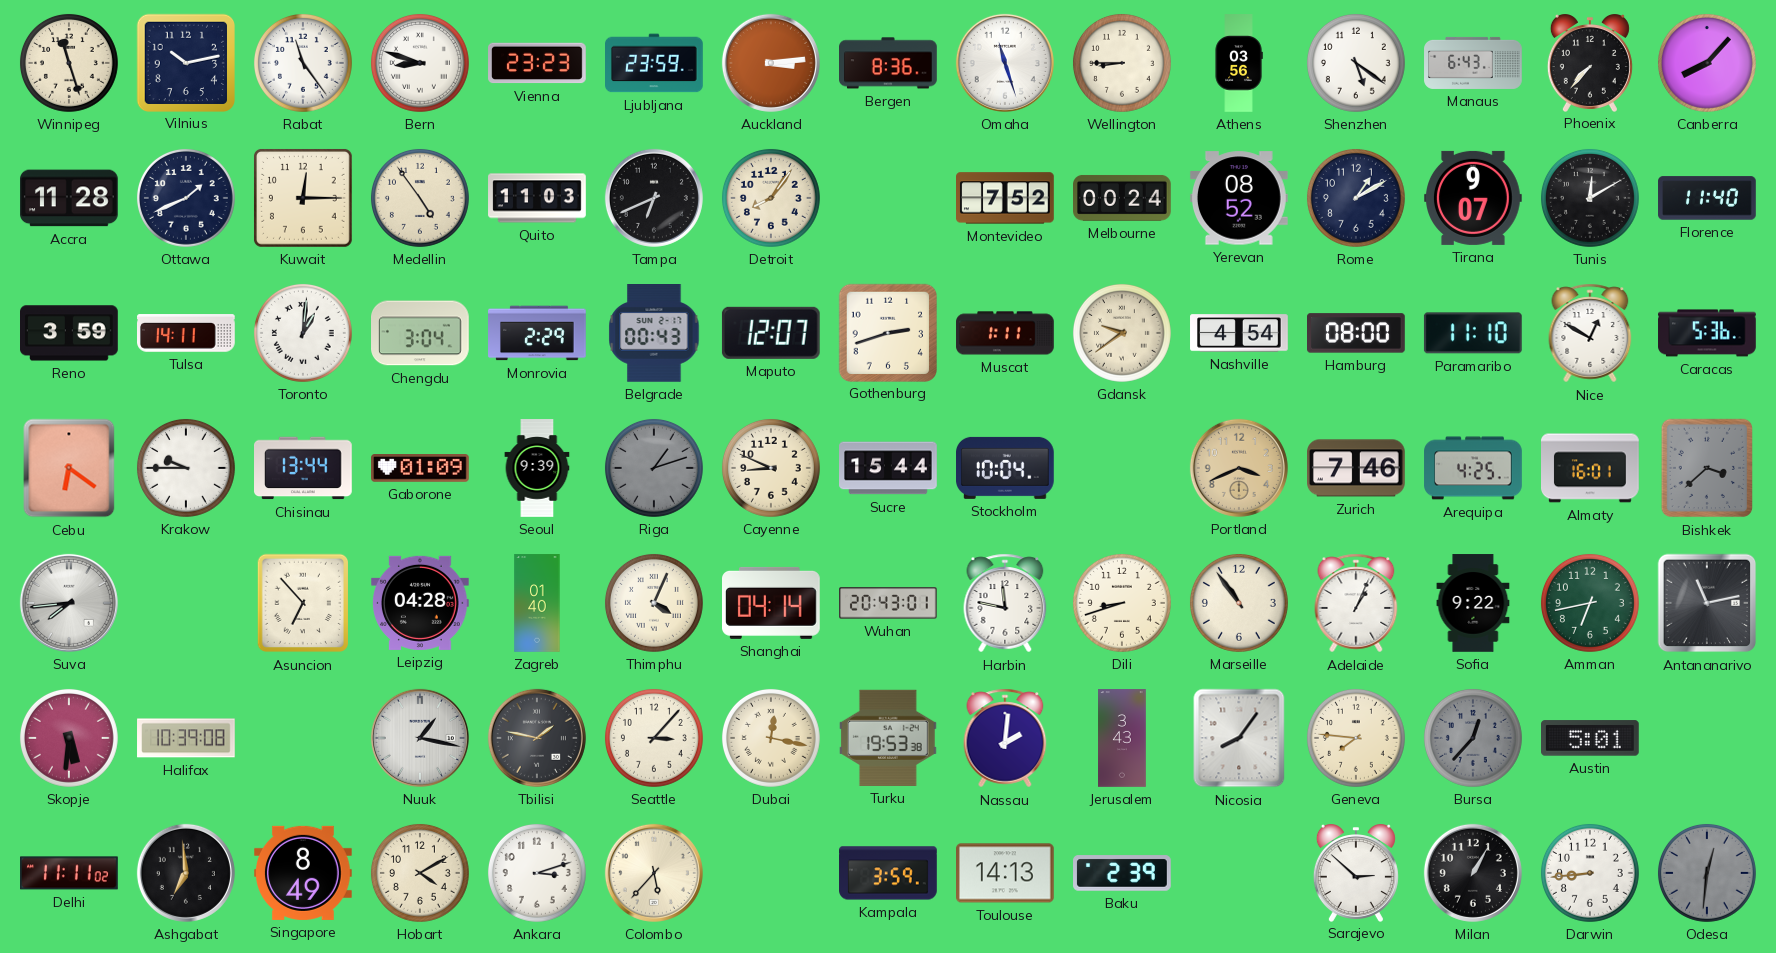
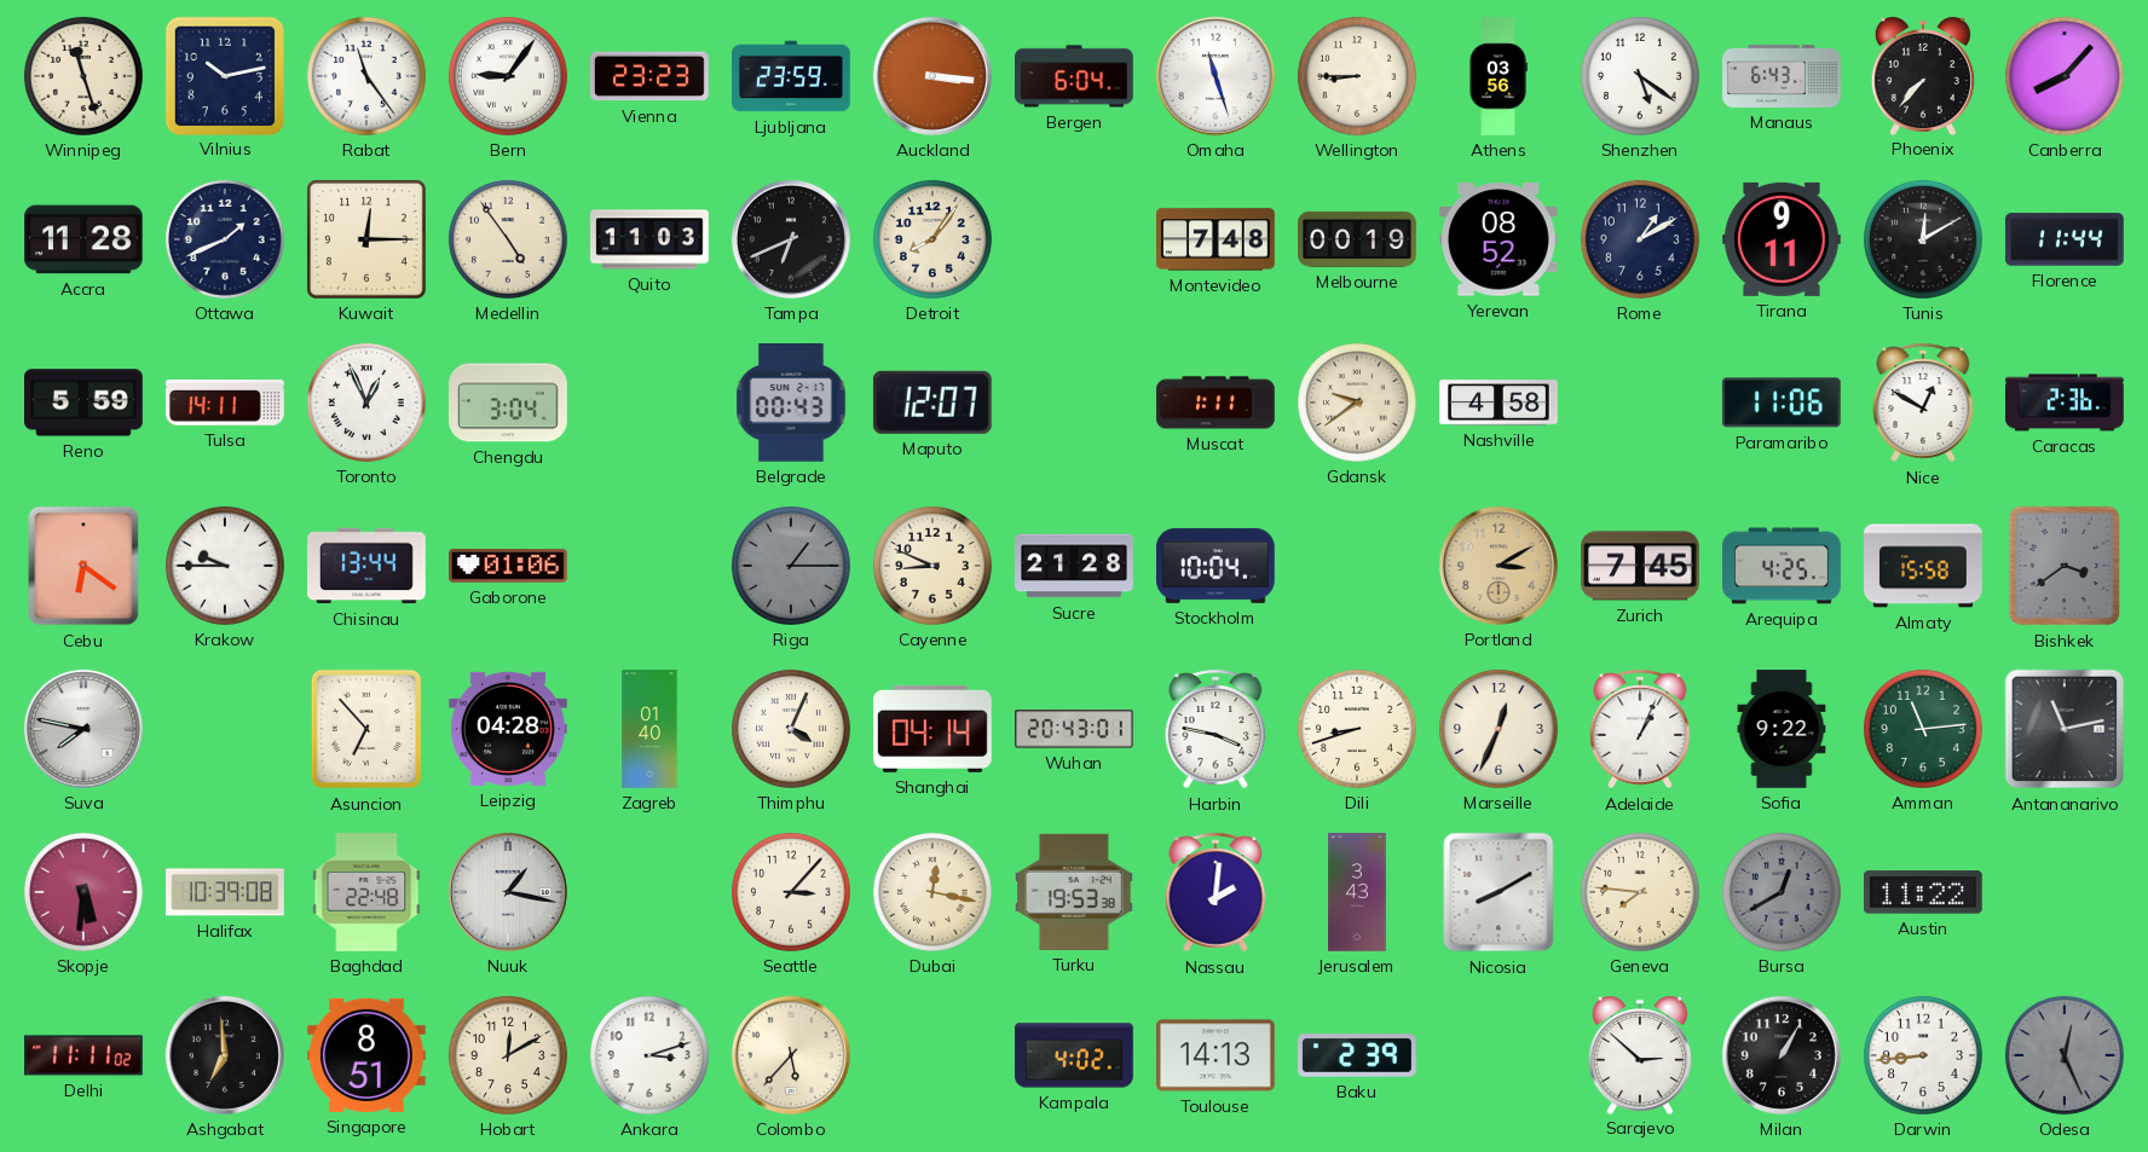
Bern: 8:48 -> 9:06 (508, 76)
Auckland: 3:14 -> 3:16 (932, 76)
Bergen: 8:36 -> 6:04 (1075, 76)
Montevideo: 7:52 -> 7:48 (1217, 239)
Melbourne: 00:24 -> 00:19 (1358, 239)
Tirana: 9:07 -> 9:11 (1783, 239)
Florence: 11:40 -> 11:44 (2065, 239)
Reno: 3:59 -> 5:59 (85, 403)
Toronto: 1:01 -> 12:56 (366, 403)
Monrovia: 2:29 -> none (537, 333)
Gothenburg: 2:42 -> none (887, 332)
Nashville: 4:54 -> 4:58 (1499, 403)
Hamburg: 08:00 -> none (1357, 333)
Paramaribo: 11:10 -> 11:06 (1782, 403)
Caracas: 5:36 -> 2:36 (2065, 403)
Gaborone: 01:09 -> 01:06 (508, 566)
Seoul: 9:39 -> none (537, 468)
Riga: 1:12 -> 1:15 (791, 566)
Sucre: 15:44 -> 21:28 (1074, 566)
Portland: 3:41 -> 3:10 (1499, 566)
Zurich: 7:46 -> 7:45 (1641, 566)
Almaty: 16:01 -> 15:58 (1924, 566)
Bishkek: 3:38 -> 3:39 (2063, 566)
Suva: 7:44 -> 7:47 (83, 729)
Harbin: 11:47 -> 3:47 (1216, 729)
Marseille: 10:54 -> 12:34 (1499, 729)
Amman: 6:43 -> 11:14 (1923, 729)
Baghdad: none -> 22:48 (366, 893)
Tbilisi: 1:47 -> none (537, 738)
Nicosia: 8:06 -> 8:10 (1499, 892)
Bursa: 12:37 -> 12:40 (1782, 892)
Austin: 5:01 -> 11:22 (1924, 892)
Singapore: 8:49 -> 8:51 (368, 1055)
Hobart: 4:10 -> 12:10 (508, 1055)
Kampala: 3:59 -> 4:02 (1074, 1055)
Odesa: 12:31 -> 12:26 (2065, 1055)
